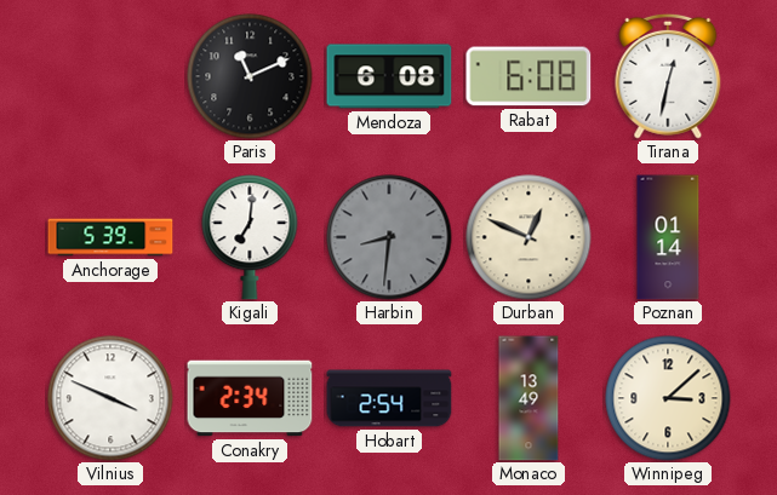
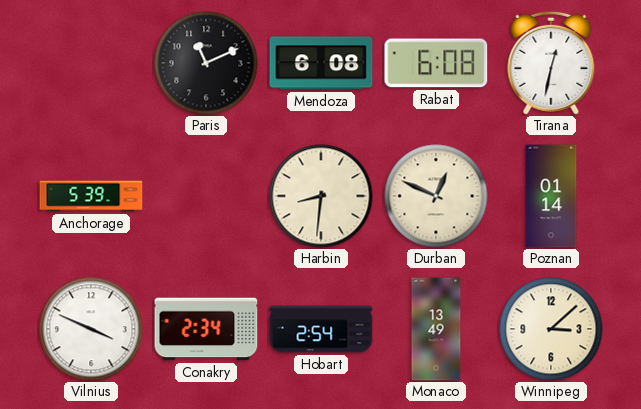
Kigali: 7:01 -> none (250, 237)
Harbin dial: grey -> cream (321, 196)
